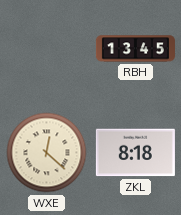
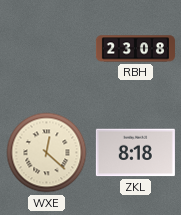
RBH: 13:45 -> 23:08 (135, 49)
